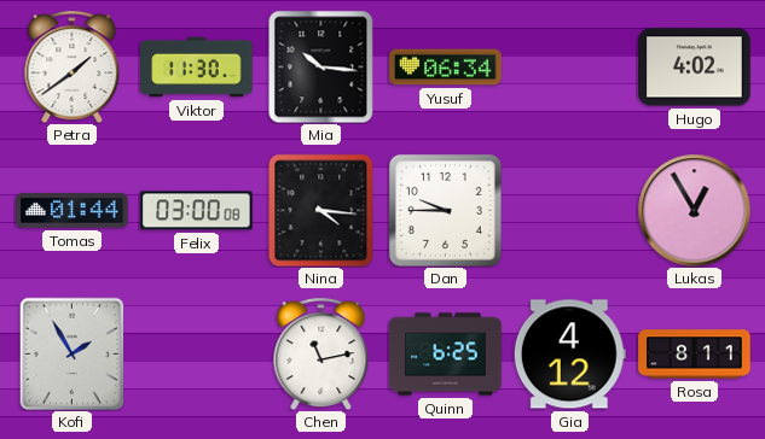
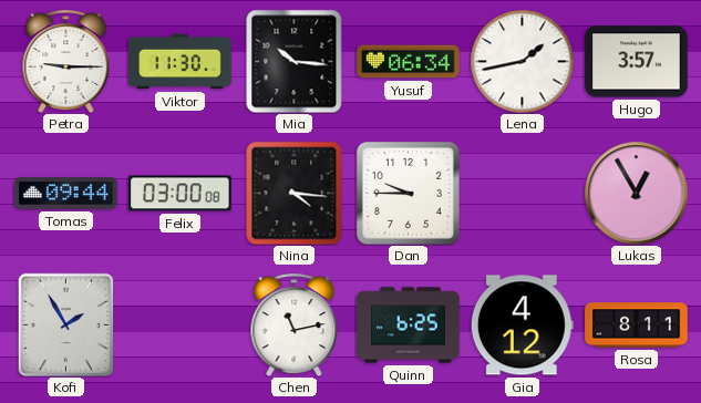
Petra: 1:39 -> 9:15 (66, 61)
Lena: none -> 1:43 (522, 61)
Hugo: 4:02 -> 3:57 (637, 62)
Tomas: 01:44 -> 09:44 (66, 194)
